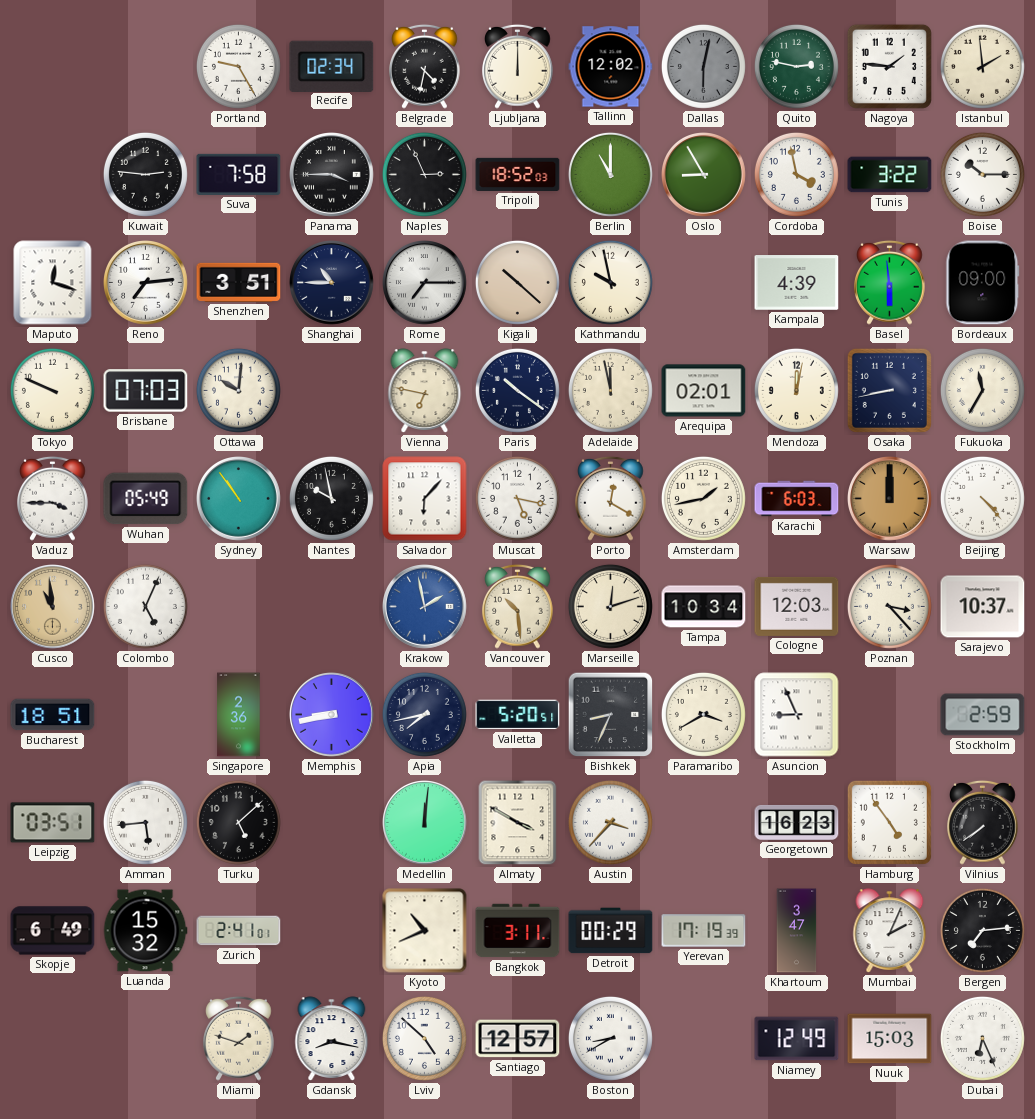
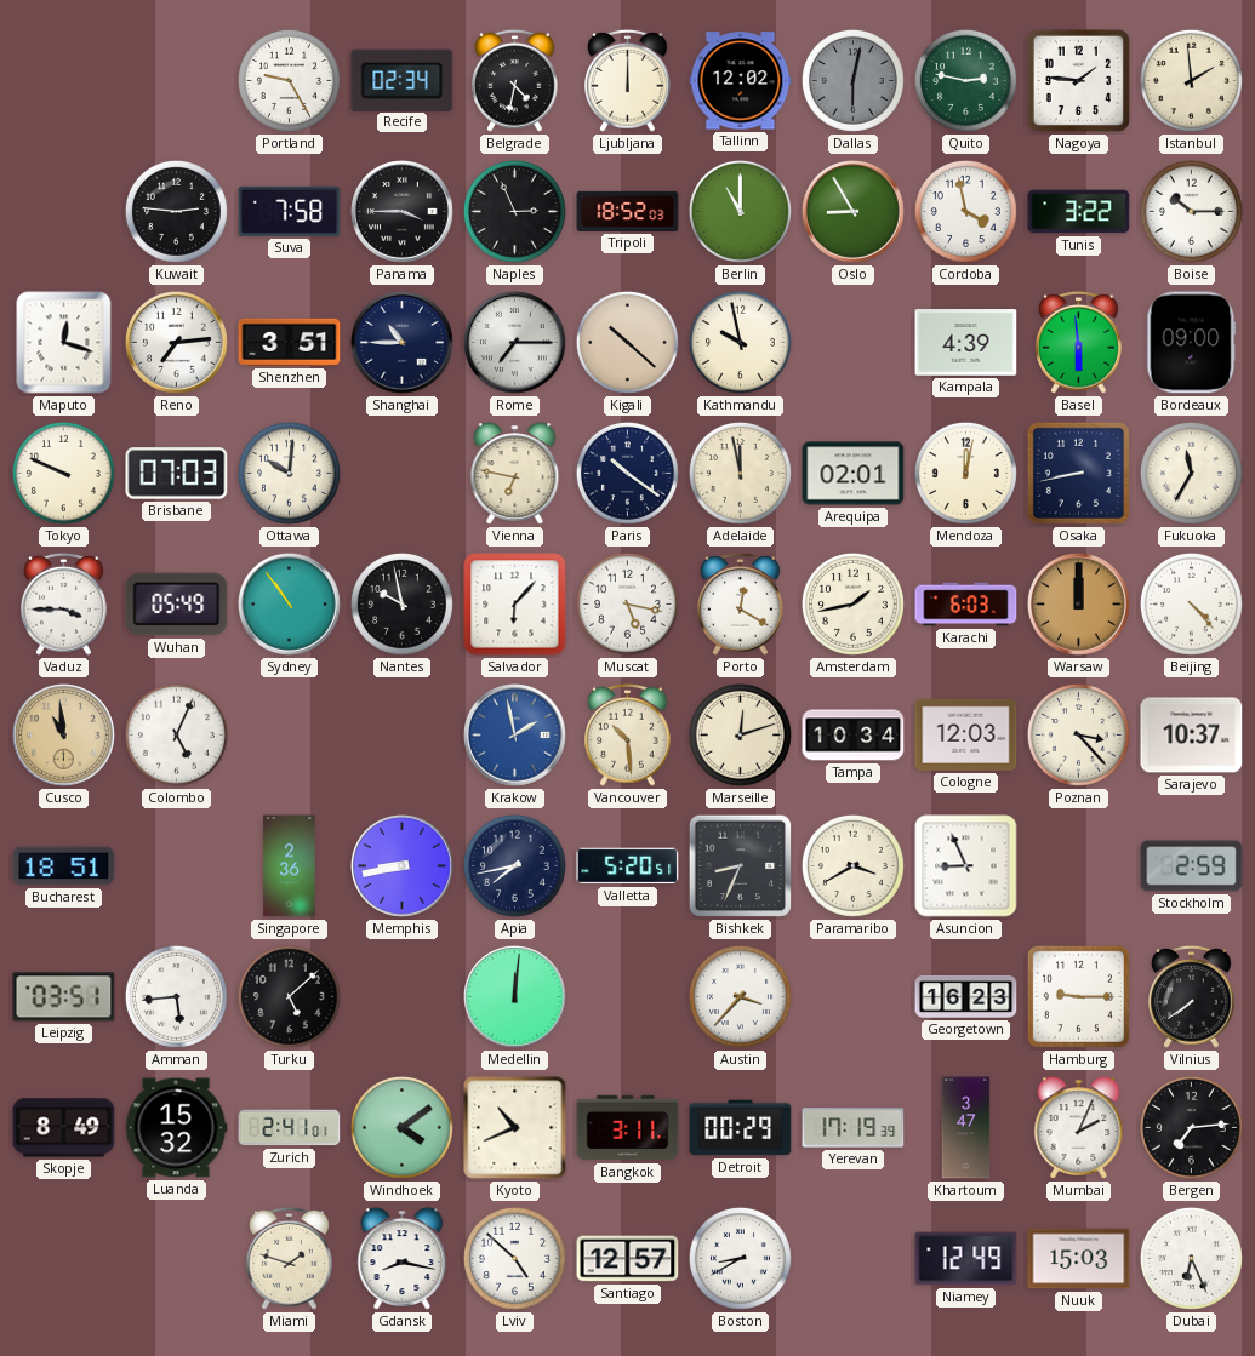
Almaty: 3:50 -> none (518, 823)
Hamburg: 4:54 -> 9:15 (1078, 996)
Skopje: 6:49 -> 8:49 (64, 1128)
Windhoek: none -> 4:09 (401, 1127)
